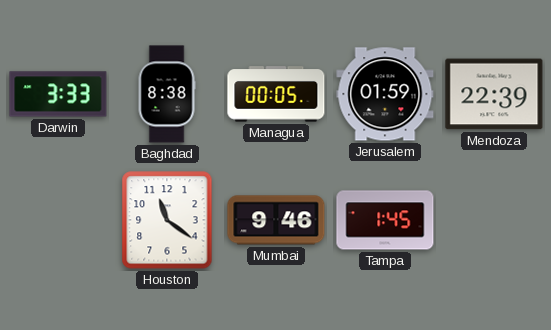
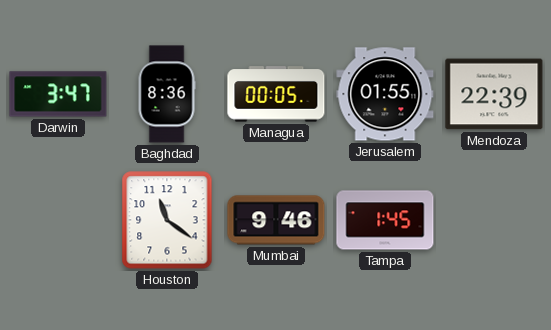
Darwin: 3:33 -> 3:47 (58, 94)
Baghdad: 8:38 -> 8:36 (167, 94)
Jerusalem: 01:59 -> 01:55 (385, 94)
